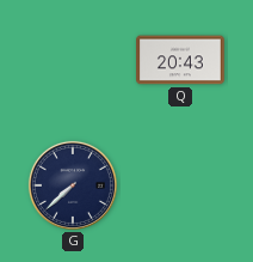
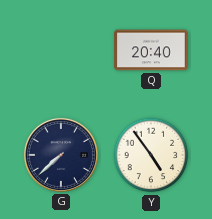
Q: 20:43 -> 20:40 (151, 50)
Y: none -> 4:54 (151, 155)
